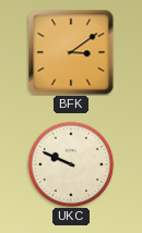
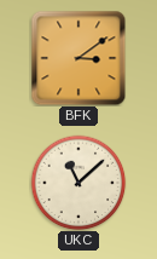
UKC: 9:49 -> 11:08 (78, 183)
